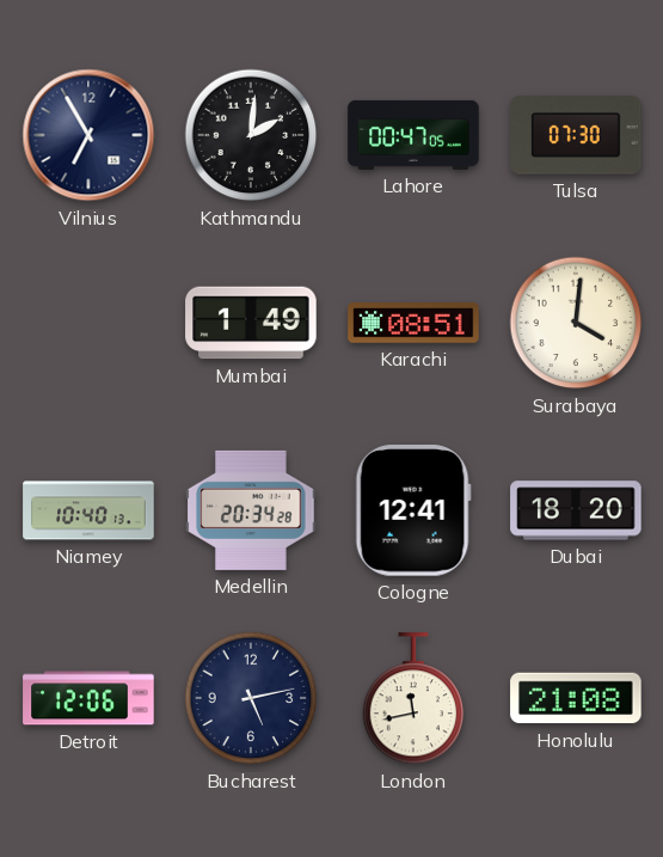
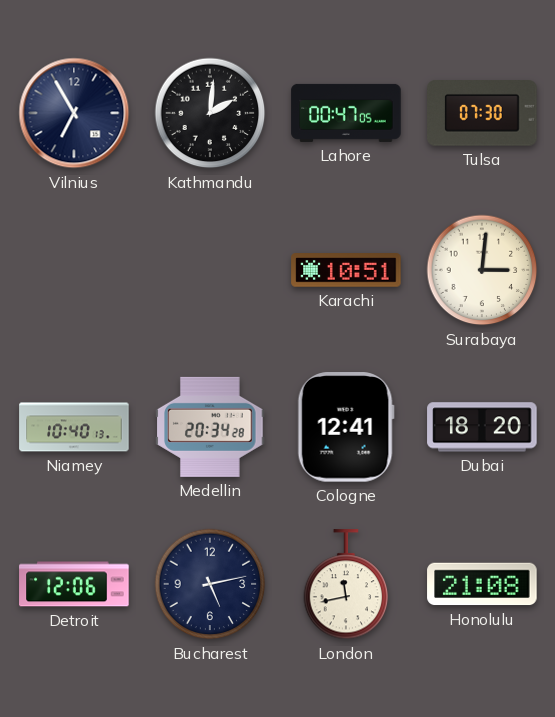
Mumbai: 1:49 -> none (251, 323)
Karachi: 08:51 -> 10:51 (346, 270)
Surabaya: 4:01 -> 3:01 (482, 270)
